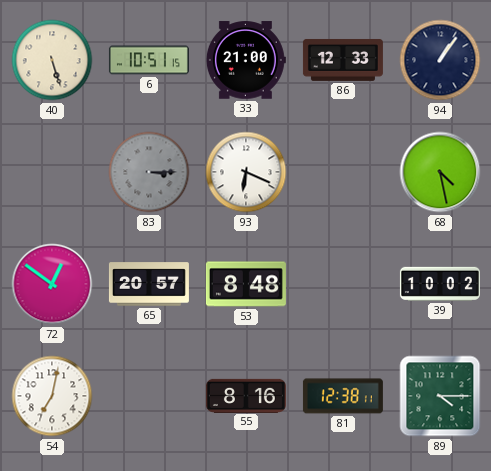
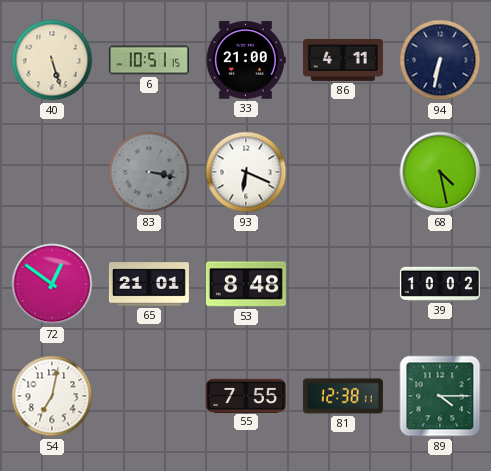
86: 12:33 -> 4:11 (343, 60)
94: 1:06 -> 6:32 (440, 60)
83: 3:15 -> 3:17 (149, 172)
65: 20:57 -> 21:01 (149, 284)
55: 8:16 -> 7:55 (246, 395)
